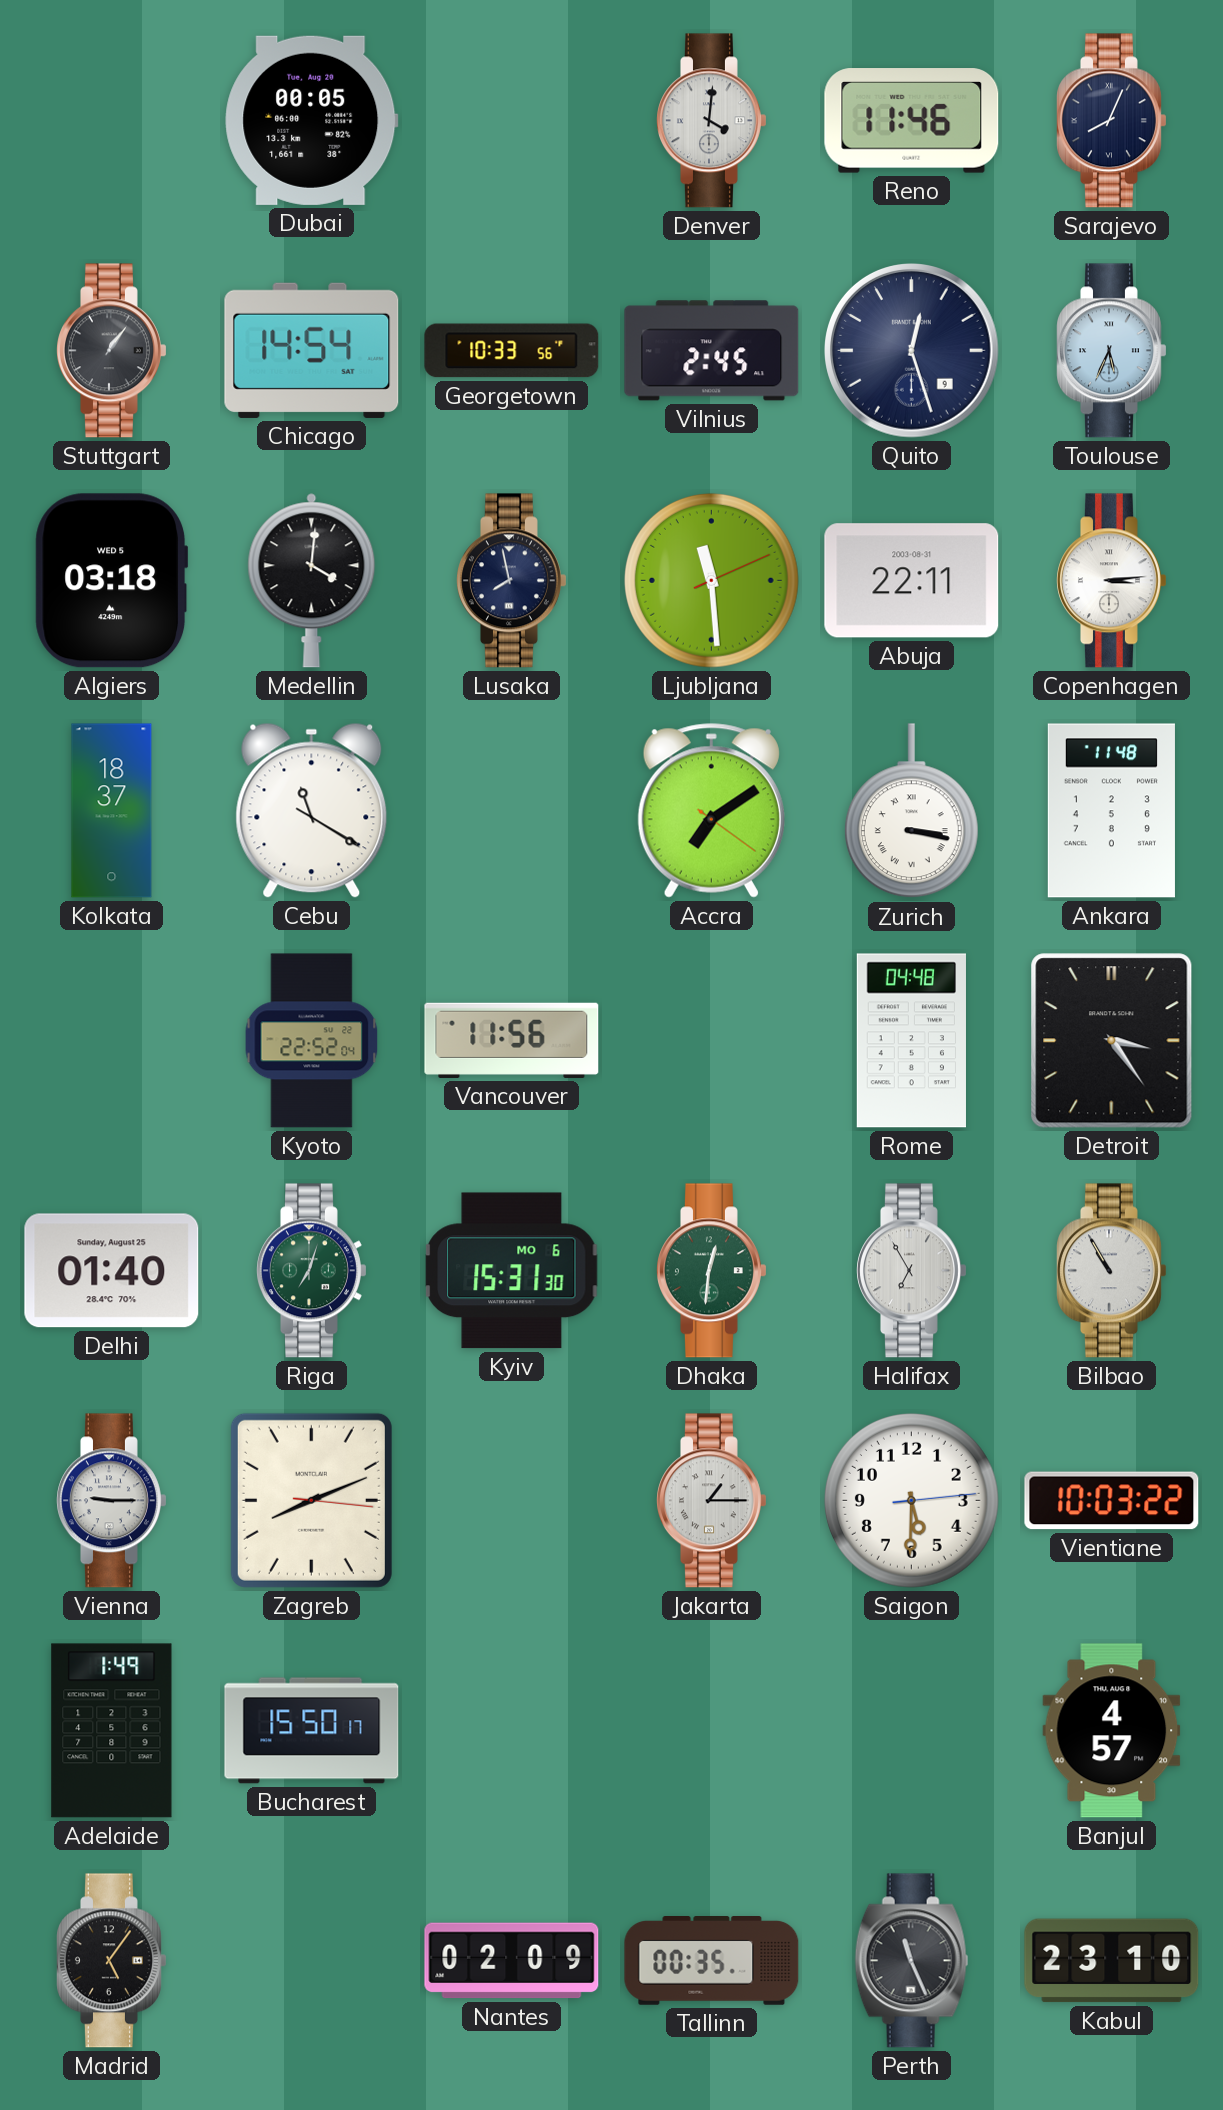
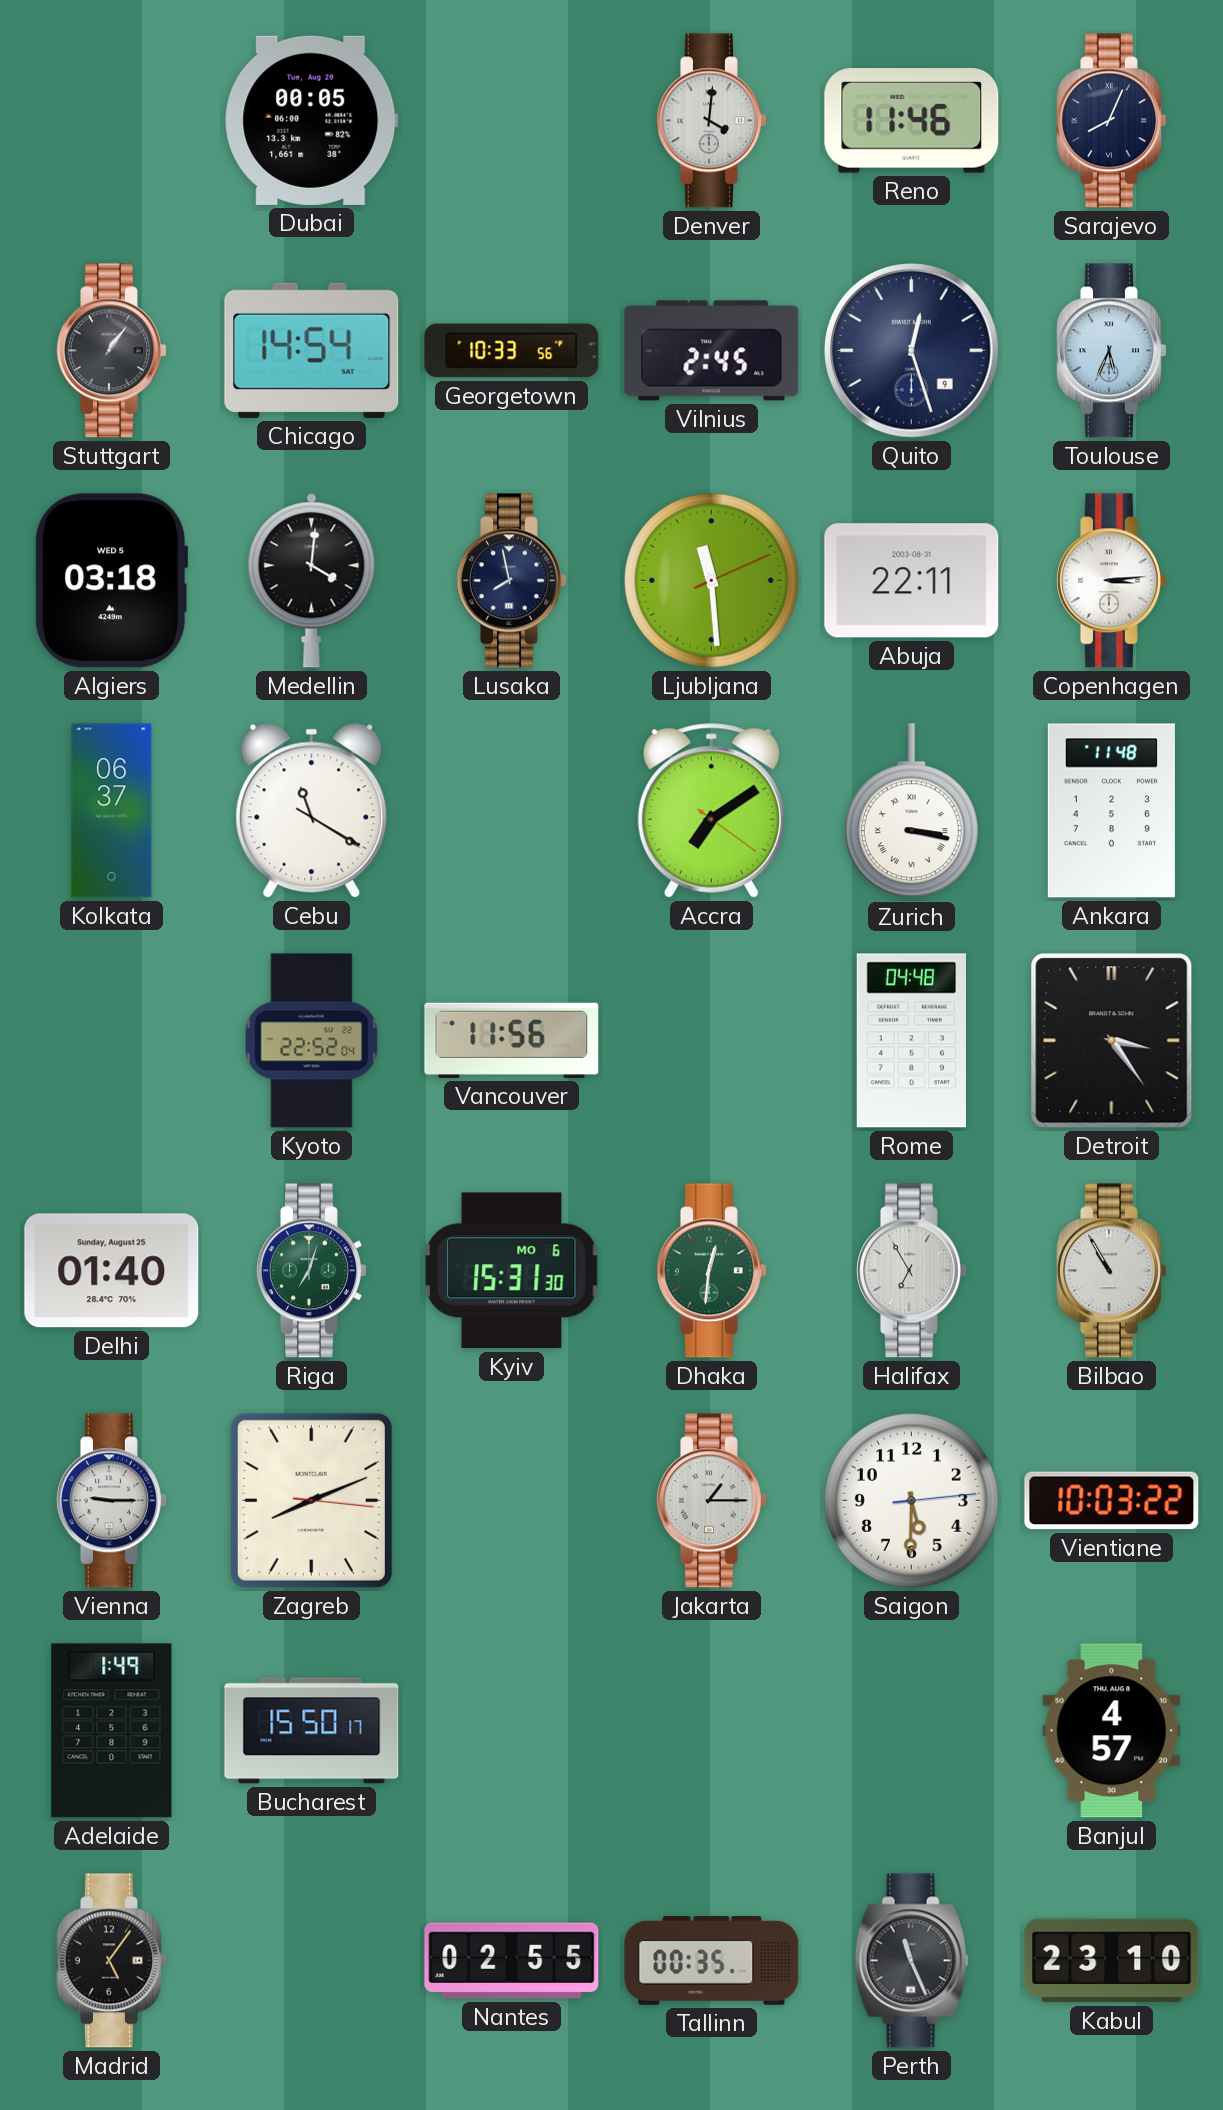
Kolkata: 18:37 -> 06:37 (112, 811)
Nantes: 02:09 -> 02:55 (512, 1961)
